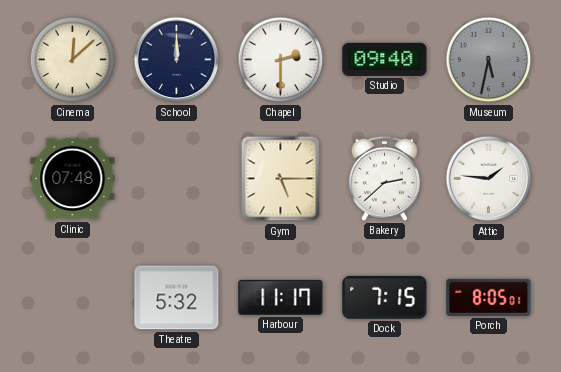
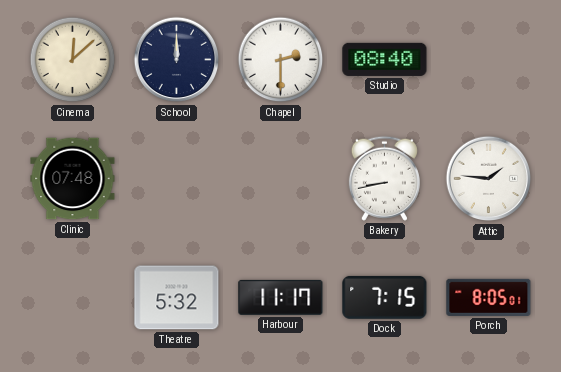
Studio: 09:40 -> 08:40 (385, 59)
Museum: 5:32 -> none (489, 60)
Gym: 5:15 -> none (281, 179)
Bakery: 2:38 -> 8:43 (384, 178)
